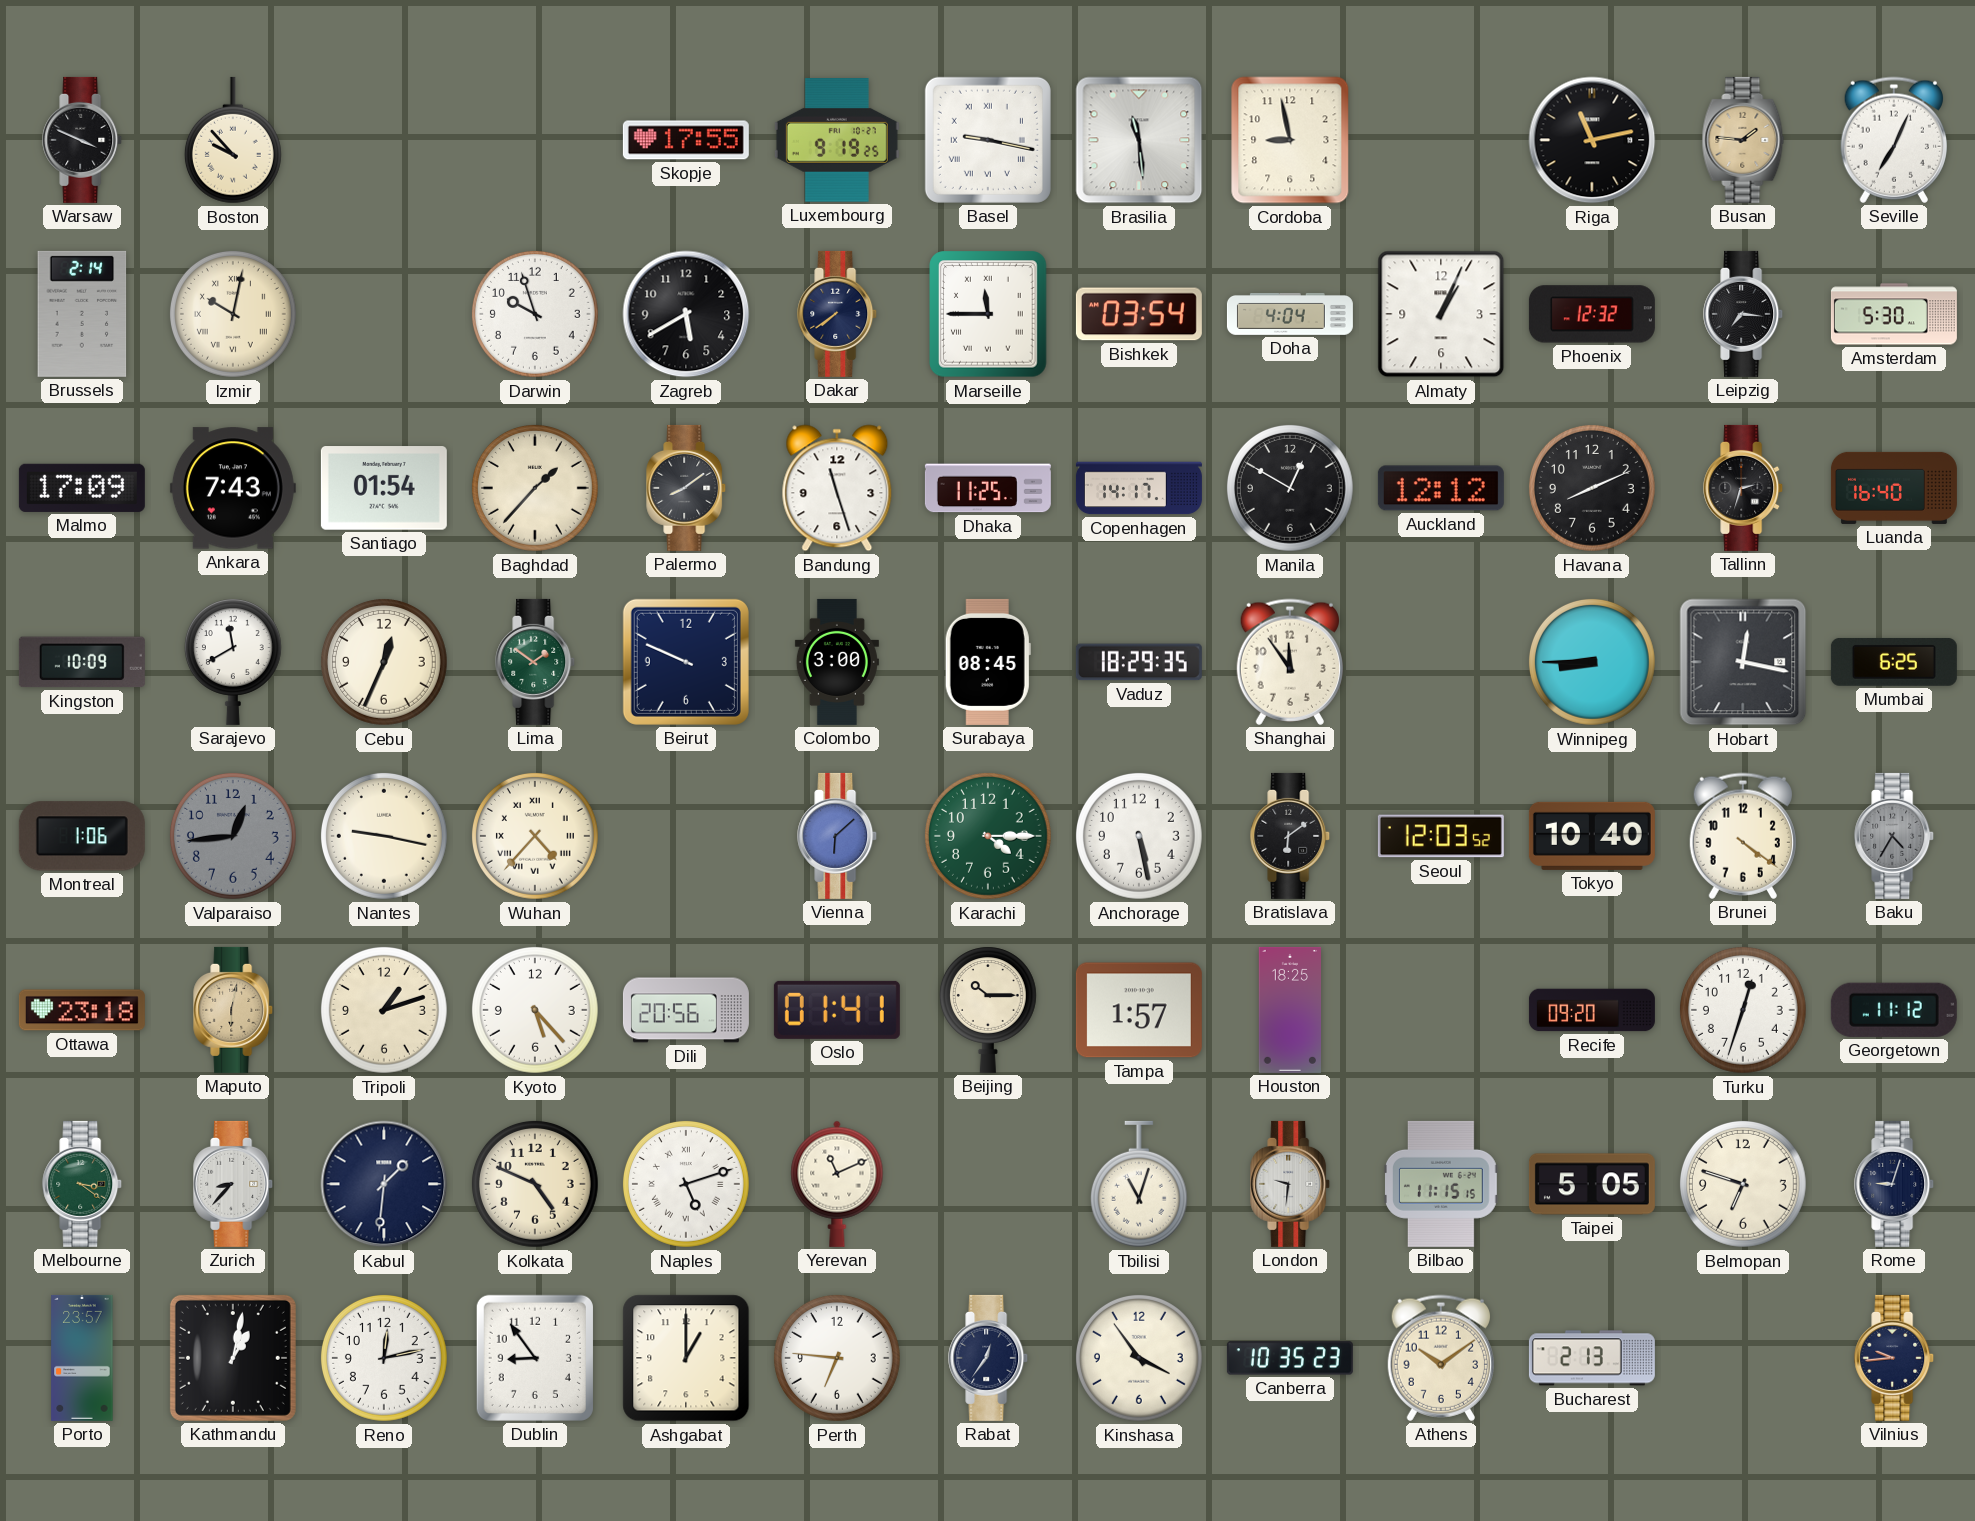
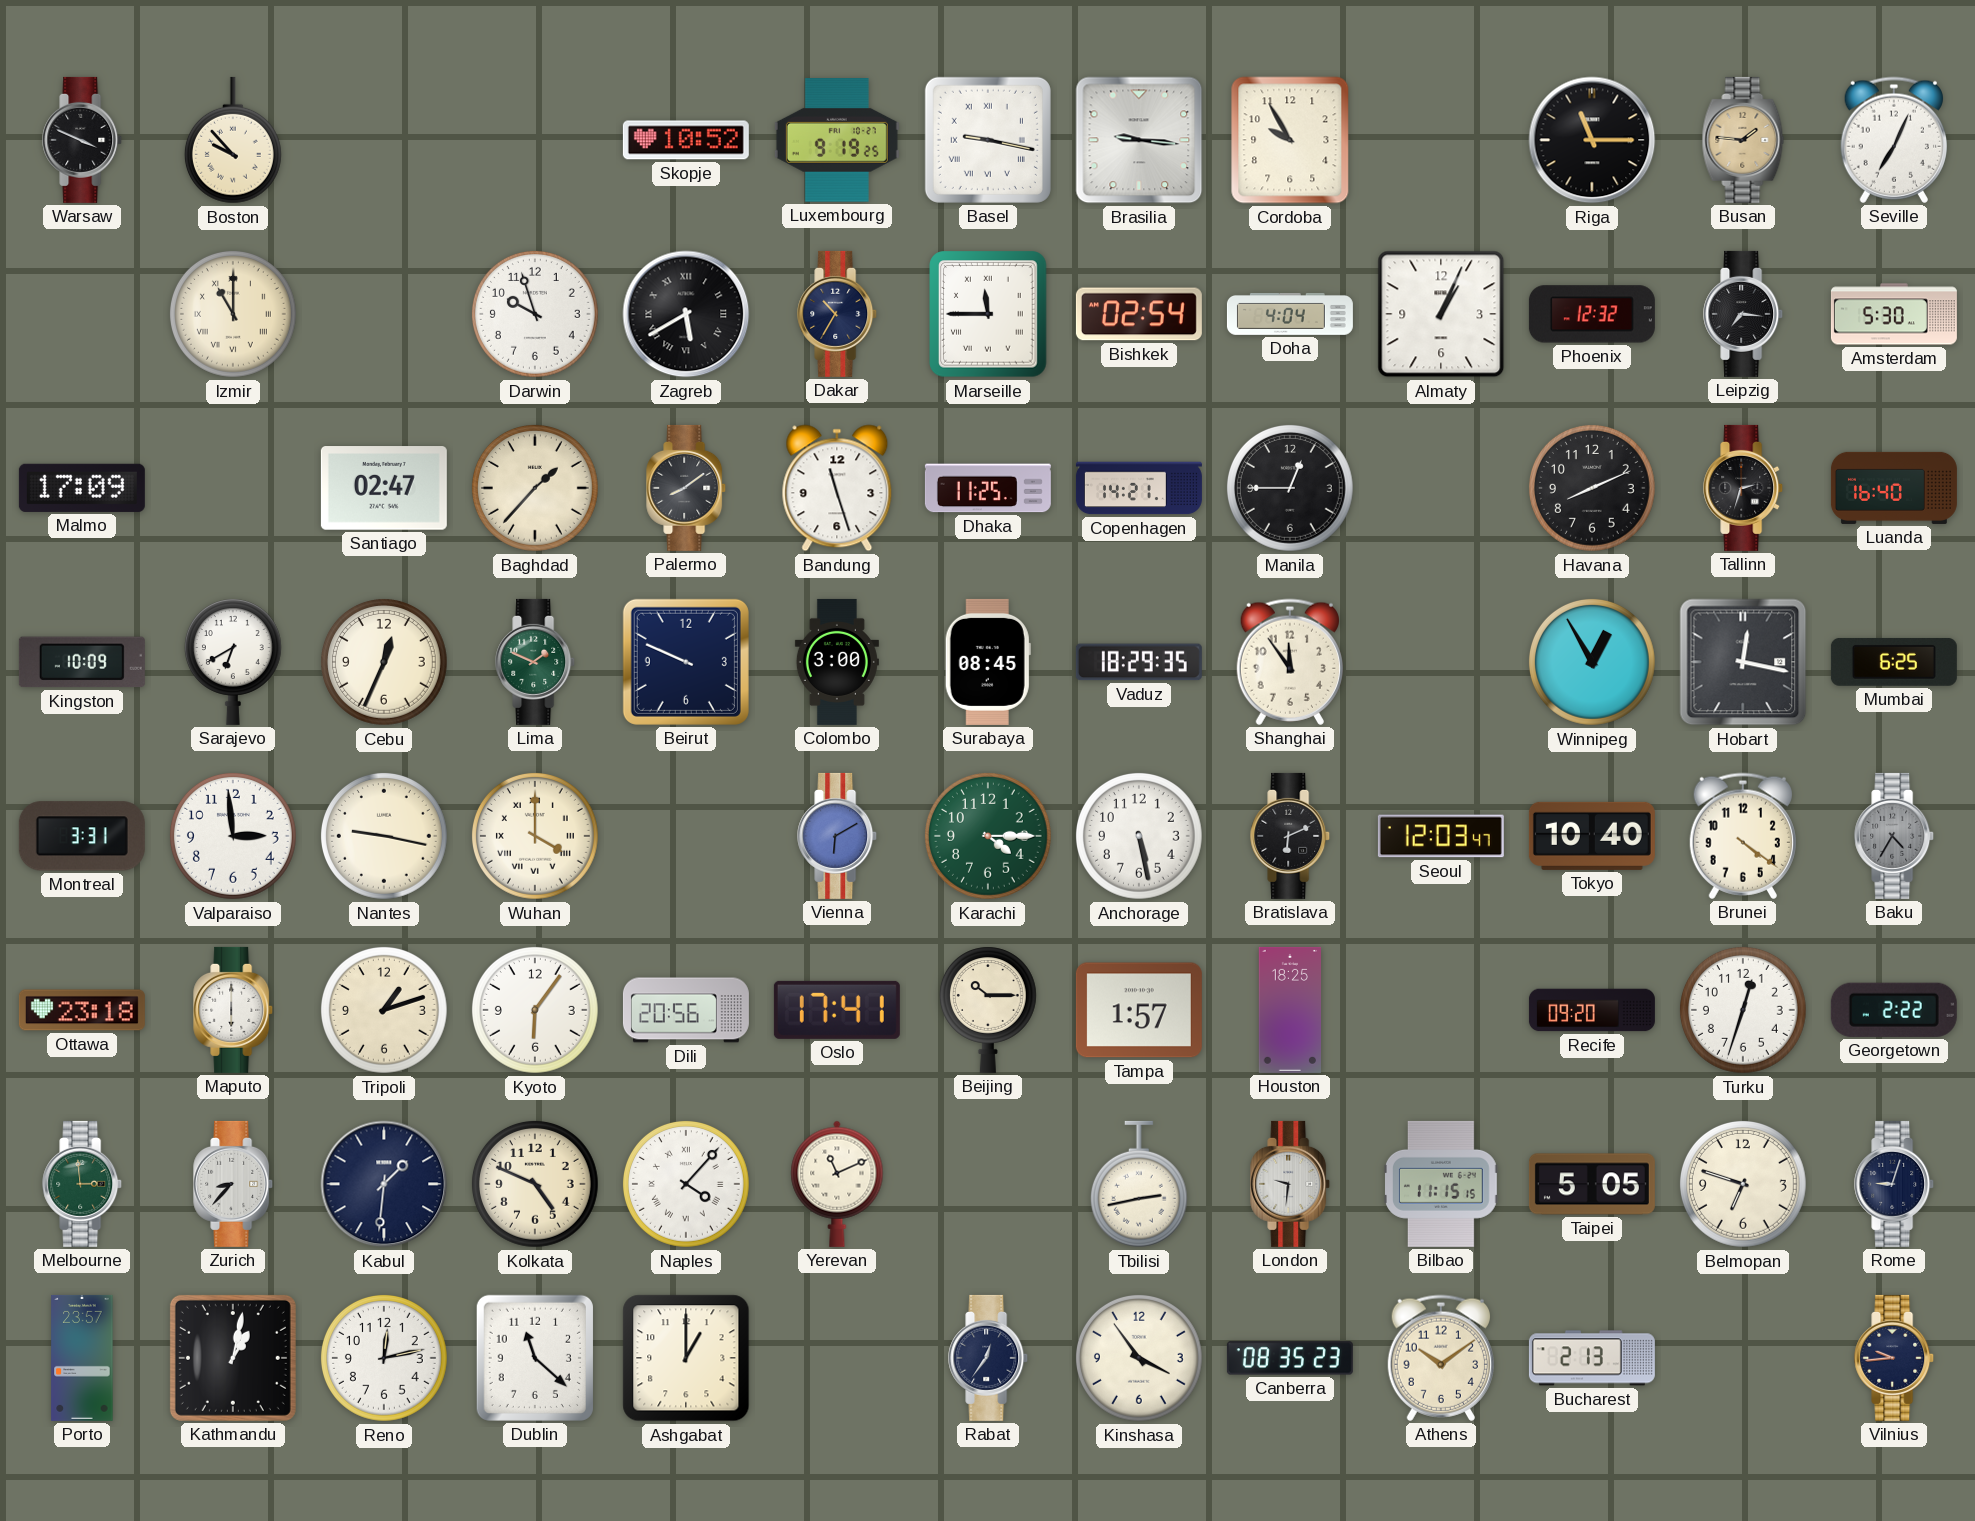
Skopje: 17:55 -> 10:52 (686, 140)
Brasilia: 11:29 -> 9:16 (1139, 140)
Cordoba: 8:58 -> 9:55 (1290, 140)
Riga: 11:13 -> 11:15 (1592, 140)
Brussels: 2:14 -> none (82, 314)
Izmir: 10:02 -> 11:00 (233, 314)
Zagreb numerals: Arabic -> Roman (686, 314)
Dakar: 7:39 -> 10:35 (838, 314)
Bishkek: 03:54 -> 02:54 (1139, 314)
Ankara: 7:43 -> none (233, 488)
Santiago: 01:54 -> 02:47 (384, 488)
Copenhagen: 14:17 -> 14:21 (1139, 488)
Manila: 12:50 -> 12:45 (1290, 488)
Auckland: 12:12 -> none (1441, 488)
Sarajevo: 11:40 -> 6:40 (233, 662)
Lima: 1:51 -> 1:49 (536, 662)
Winnipeg: 8:45 -> 12:55 (1592, 662)
Montreal: 1:06 -> 3:31 (82, 836)
Valparaiso: 12:44 -> 2:59 (233, 836)
Valparaiso dial: grey -> white (233, 836)
Wuhan: 4:37 -> 4:00 (535, 836)
Vienna: 6:08 -> 6:10 (838, 836)
Bratislava: 6:09 -> 6:11 (1291, 836)
Seoul: 12:03:52 -> 12:03:47 (1441, 836)
Maputo: 6:02 -> 6:00 (234, 1010)
Maputo dial: champagne -> white (234, 1010)
Kyoto: 5:23 -> 6:06 (535, 1010)
Oslo: 01:41 -> 17:41 (837, 1010)
Georgetown: 11:12 -> 2:22 (1894, 1010)
Melbourne: 3:21 -> 2:59 (83, 1184)
Naples: 5:12 -> 4:07 (686, 1184)
Tbilisi: 11:03 -> 2:43 (1139, 1184)
Dublin: 8:54 -> 11:22 (535, 1358)
Perth: 6:46 -> none (837, 1358)
Canberra: 10:35 -> 08:35 (1290, 1358)
